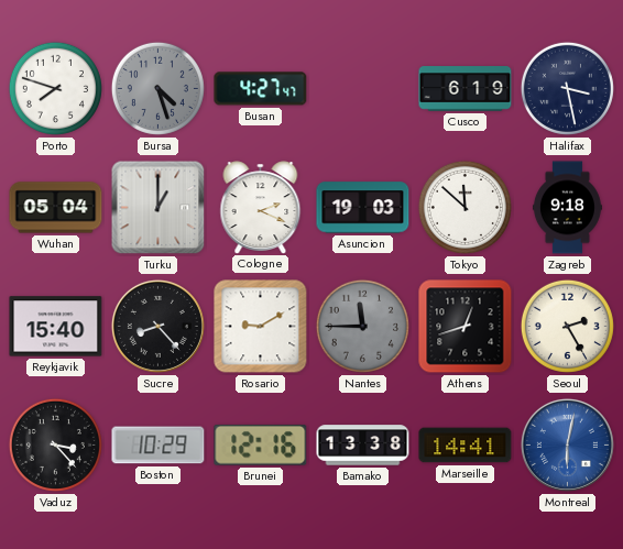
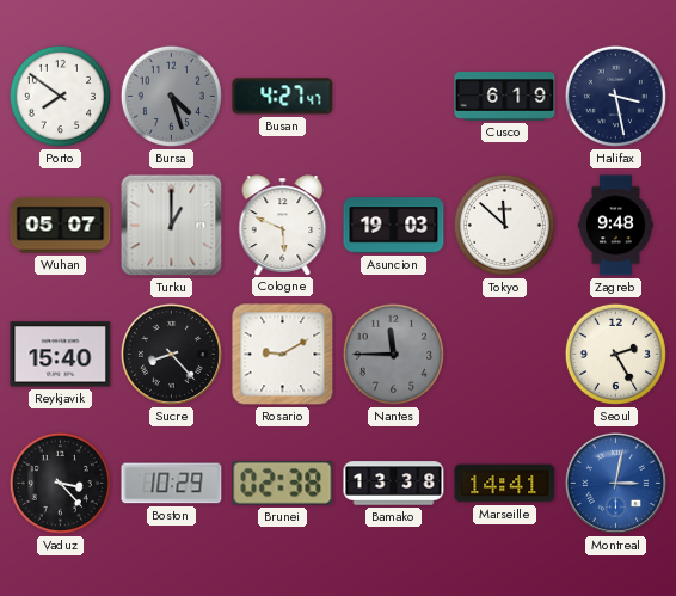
Porto: 7:48 -> 7:51 (60, 96)
Wuhan: 05:04 -> 05:07 (61, 226)
Cologne: 2:19 -> 5:49 (283, 225)
Zagreb: 9:18 -> 9:48 (615, 226)
Athens: 12:42 -> none (466, 327)
Brunei: 12:16 -> 02:38 (283, 483)
Montreal: 6:02 -> 3:02 (615, 483)
